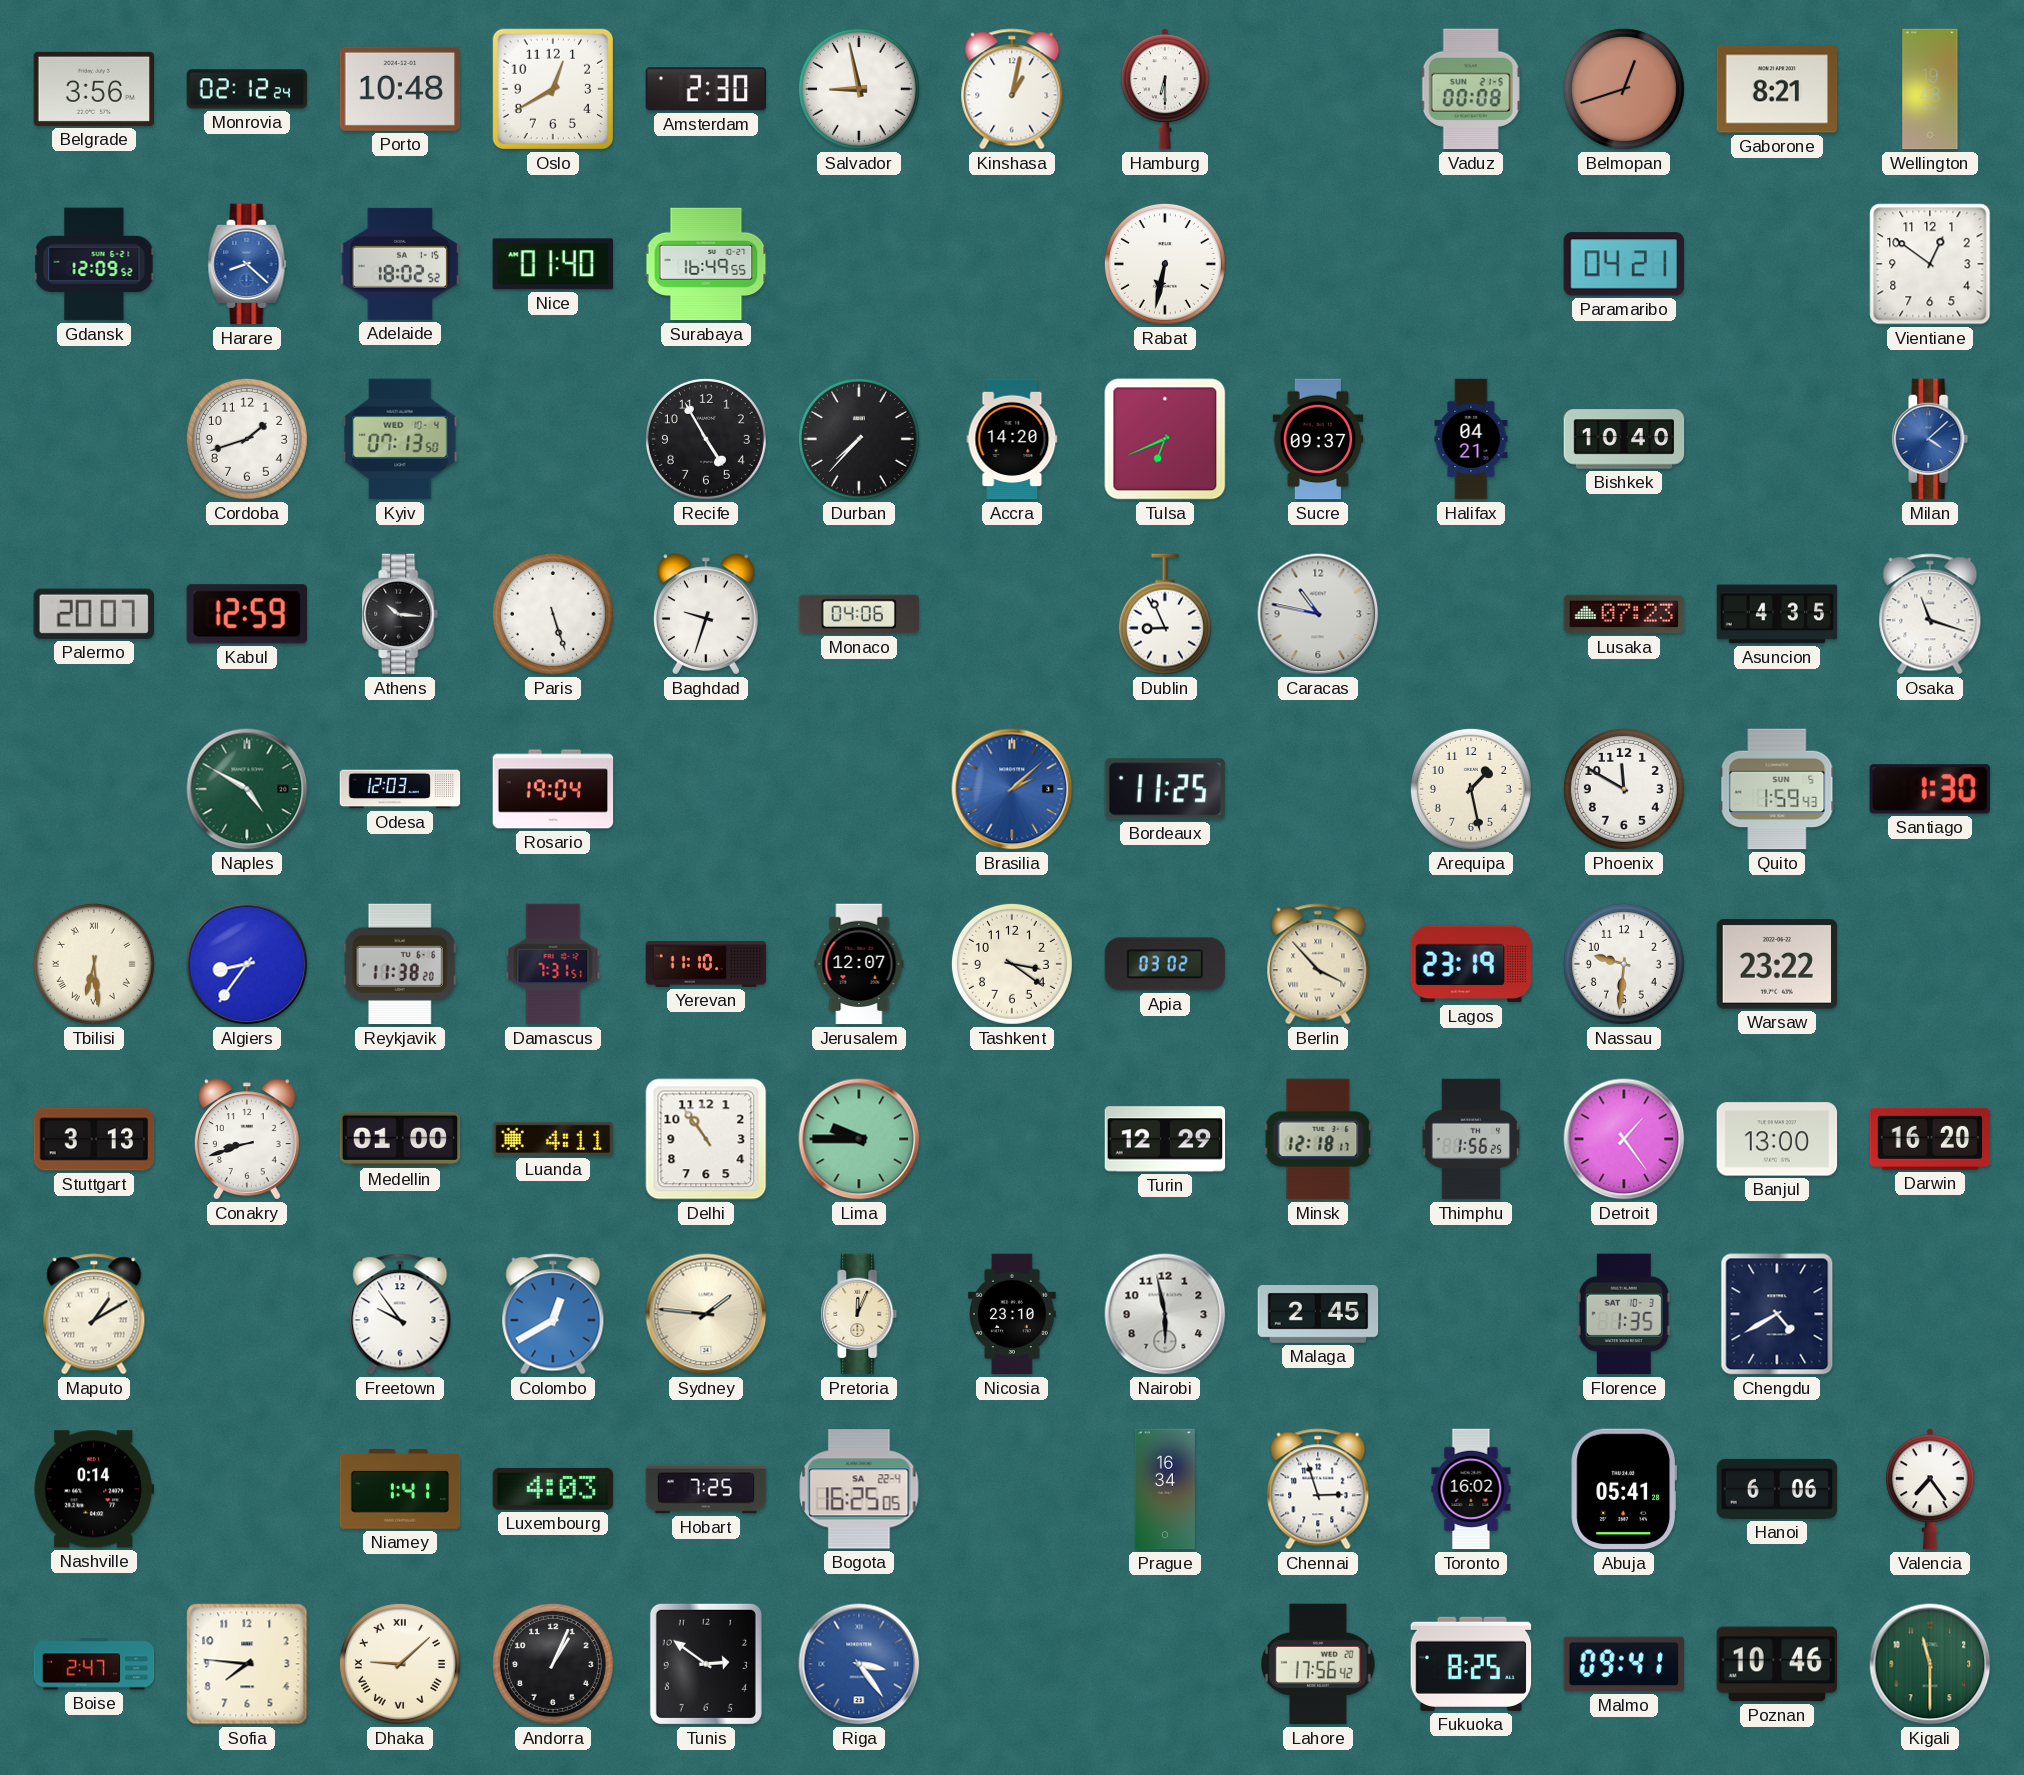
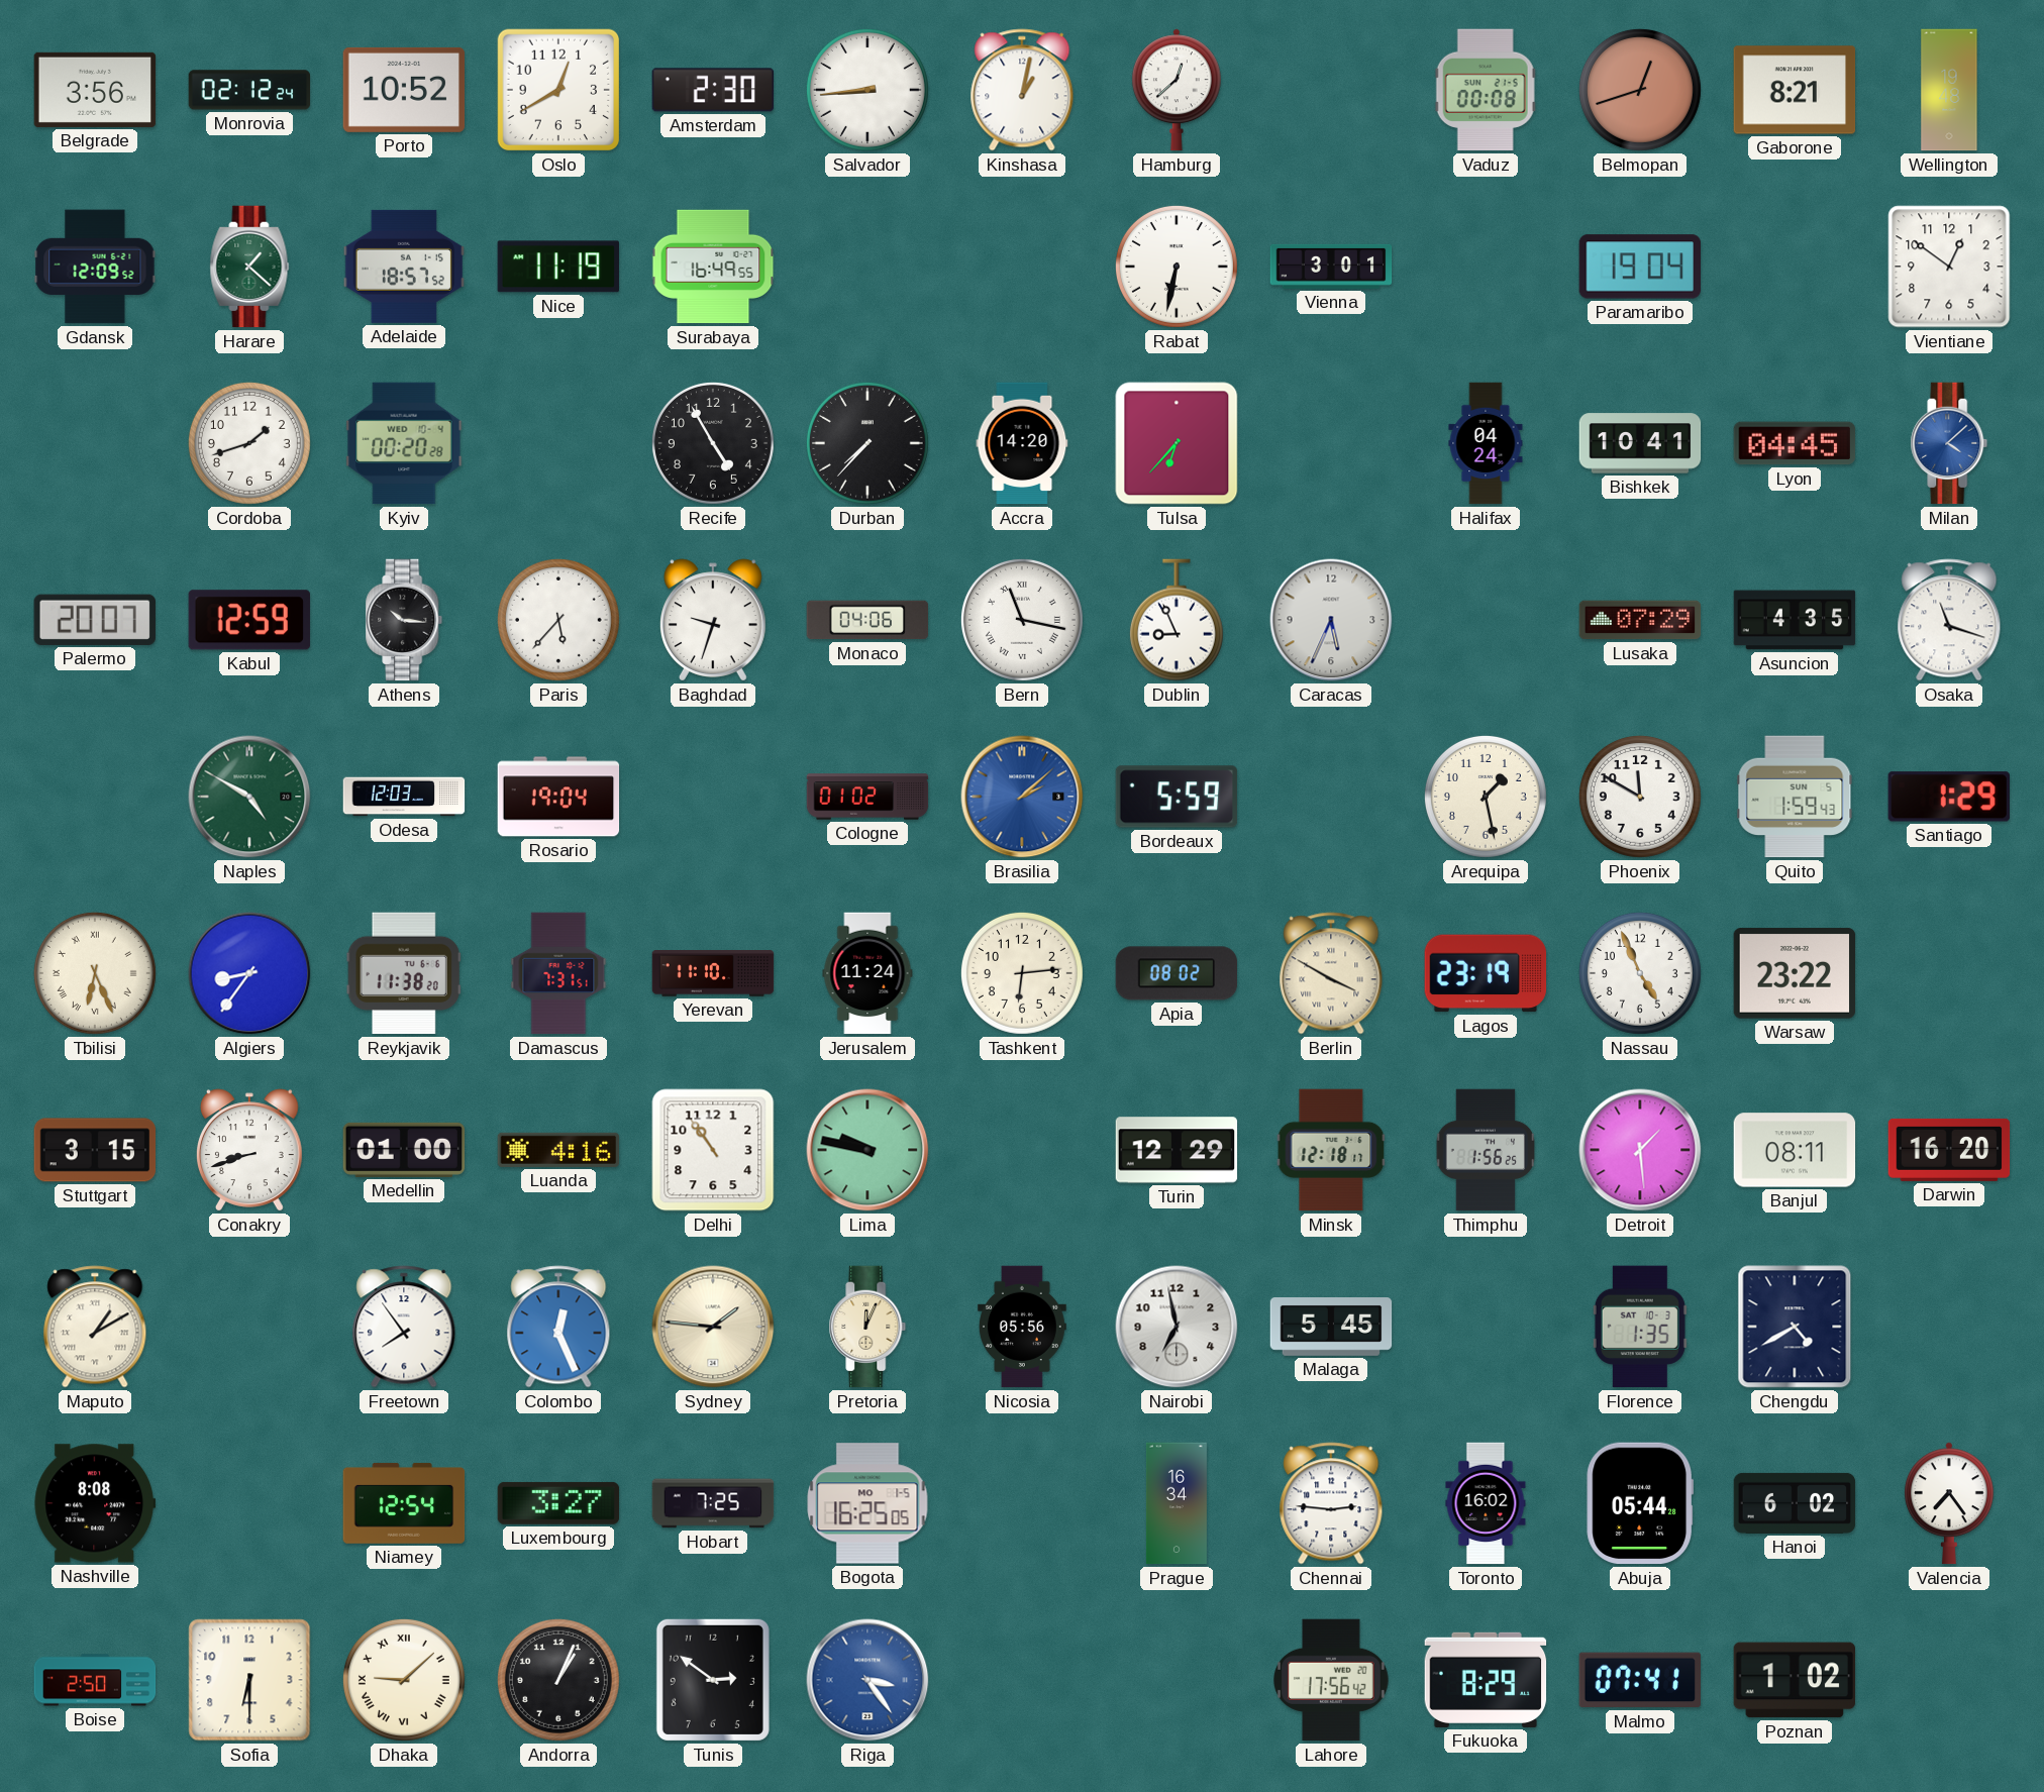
Porto: 10:48 -> 10:52 (404, 90)
Salvador: 8:58 -> 8:44 (867, 90)
Hamburg: 6:30 -> 12:38 (1177, 90)
Harare: 8:22 -> 1:22 (249, 267)
Harare dial: blue -> green (249, 267)
Adelaide: 18:02 -> 18:57 (404, 267)
Nice: 01:40 -> 11:19 (558, 267)
Vienna: none -> 3:01 (1331, 267)
Paramaribo: 04:21 -> 19:04 (1639, 267)
Kyiv: 07:13 -> 00:20 (404, 443)
Tulsa: 6:41 -> 6:37 (1177, 443)
Sucre: 09:37 -> none (1318, 439)
Halifax: 04:21 -> 04:24 (1486, 443)
Bishkek: 10:40 -> 10:41 (1640, 443)
Lyon: none -> 04:45 (1795, 443)
Paris: 5:27 -> 5:37 (558, 620)
Bern: none -> 11:17 (1022, 620)
Caracas: 10:47 -> 5:34 (1331, 620)
Lusaka: 07:23 -> 07:29 (1640, 620)
Cologne: none -> 01:02 (867, 797)
Bordeaux: 11:25 -> 5:59 (1177, 797)
Santiago: 1:30 -> 1:29 (1949, 797)
Tbilisi: 6:29 -> 6:26 (95, 973)
Jerusalem: 12:07 -> 11:24 (867, 973)
Tashkent: 3:21 -> 6:14 (1022, 973)
Apia: 03:02 -> 08:02 (1177, 973)
Berlin: 3:53 -> 3:50 (1331, 973)
Nassau: 9:31 -> 4:56 (1640, 973)
Stuttgart: 3:13 -> 3:15 (95, 1150)
Luanda: 4:11 -> 4:16 (558, 1150)
Lima: 9:45 -> 9:47 (867, 1150)
Detroit: 1:24 -> 1:29 (1640, 1150)
Banjul: 13:00 -> 08:11 (1795, 1150)
Freetown: 9:54 -> 7:54 (404, 1327)
Colombo: 12:40 -> 12:26 (558, 1327)
Nicosia: 23:10 -> 05:56 (1023, 1327)
Nairobi: 5:58 -> 6:58 (1177, 1327)
Malaga: 2:45 -> 5:45 (1331, 1328)
Nashville: 0:14 -> 8:08 (95, 1503)
Niamey: 1:41 -> 12:54 (404, 1503)
Luxembourg: 4:03 -> 3:27 (558, 1503)
Bogota date: SA 22-4 -> MO 1-5 (867, 1503)
Chennai: 2:57 -> 2:46 (1331, 1503)
Abuja: 05:41 -> 05:44 (1639, 1503)
Hanoi: 6:06 -> 6:02 (1795, 1503)
Boise: 2:47 -> 2:50 (95, 1680)
Sofia: 7:46 -> 6:30 (249, 1680)
Fukuoka: 8:25 -> 8:29 (1486, 1680)
Malmo: 09:41 -> 07:41 (1639, 1680)
Poznan: 10:46 -> 1:02 (1794, 1680)
Kigali: 11:30 -> none (1930, 1664)
